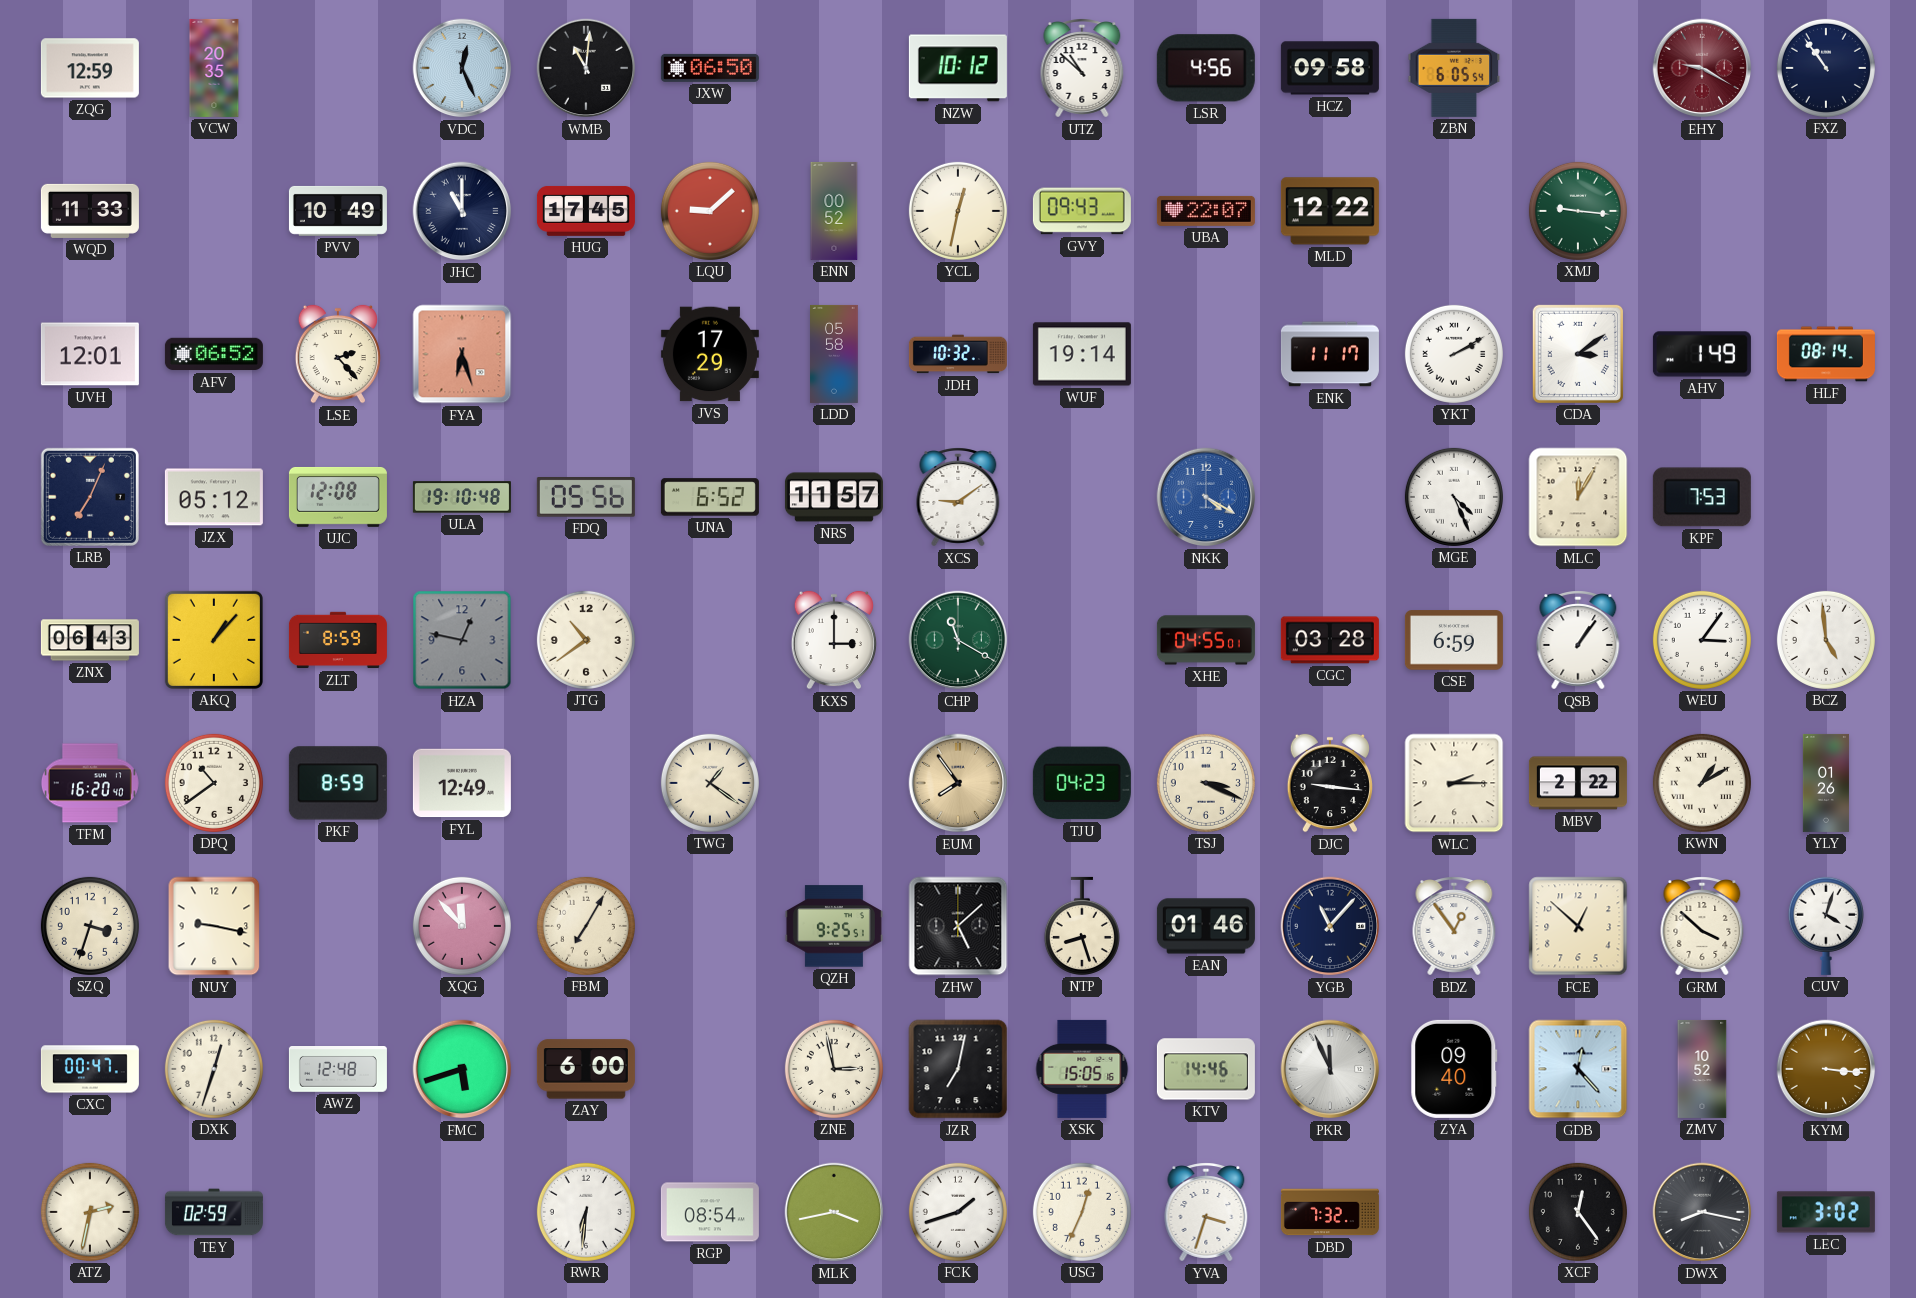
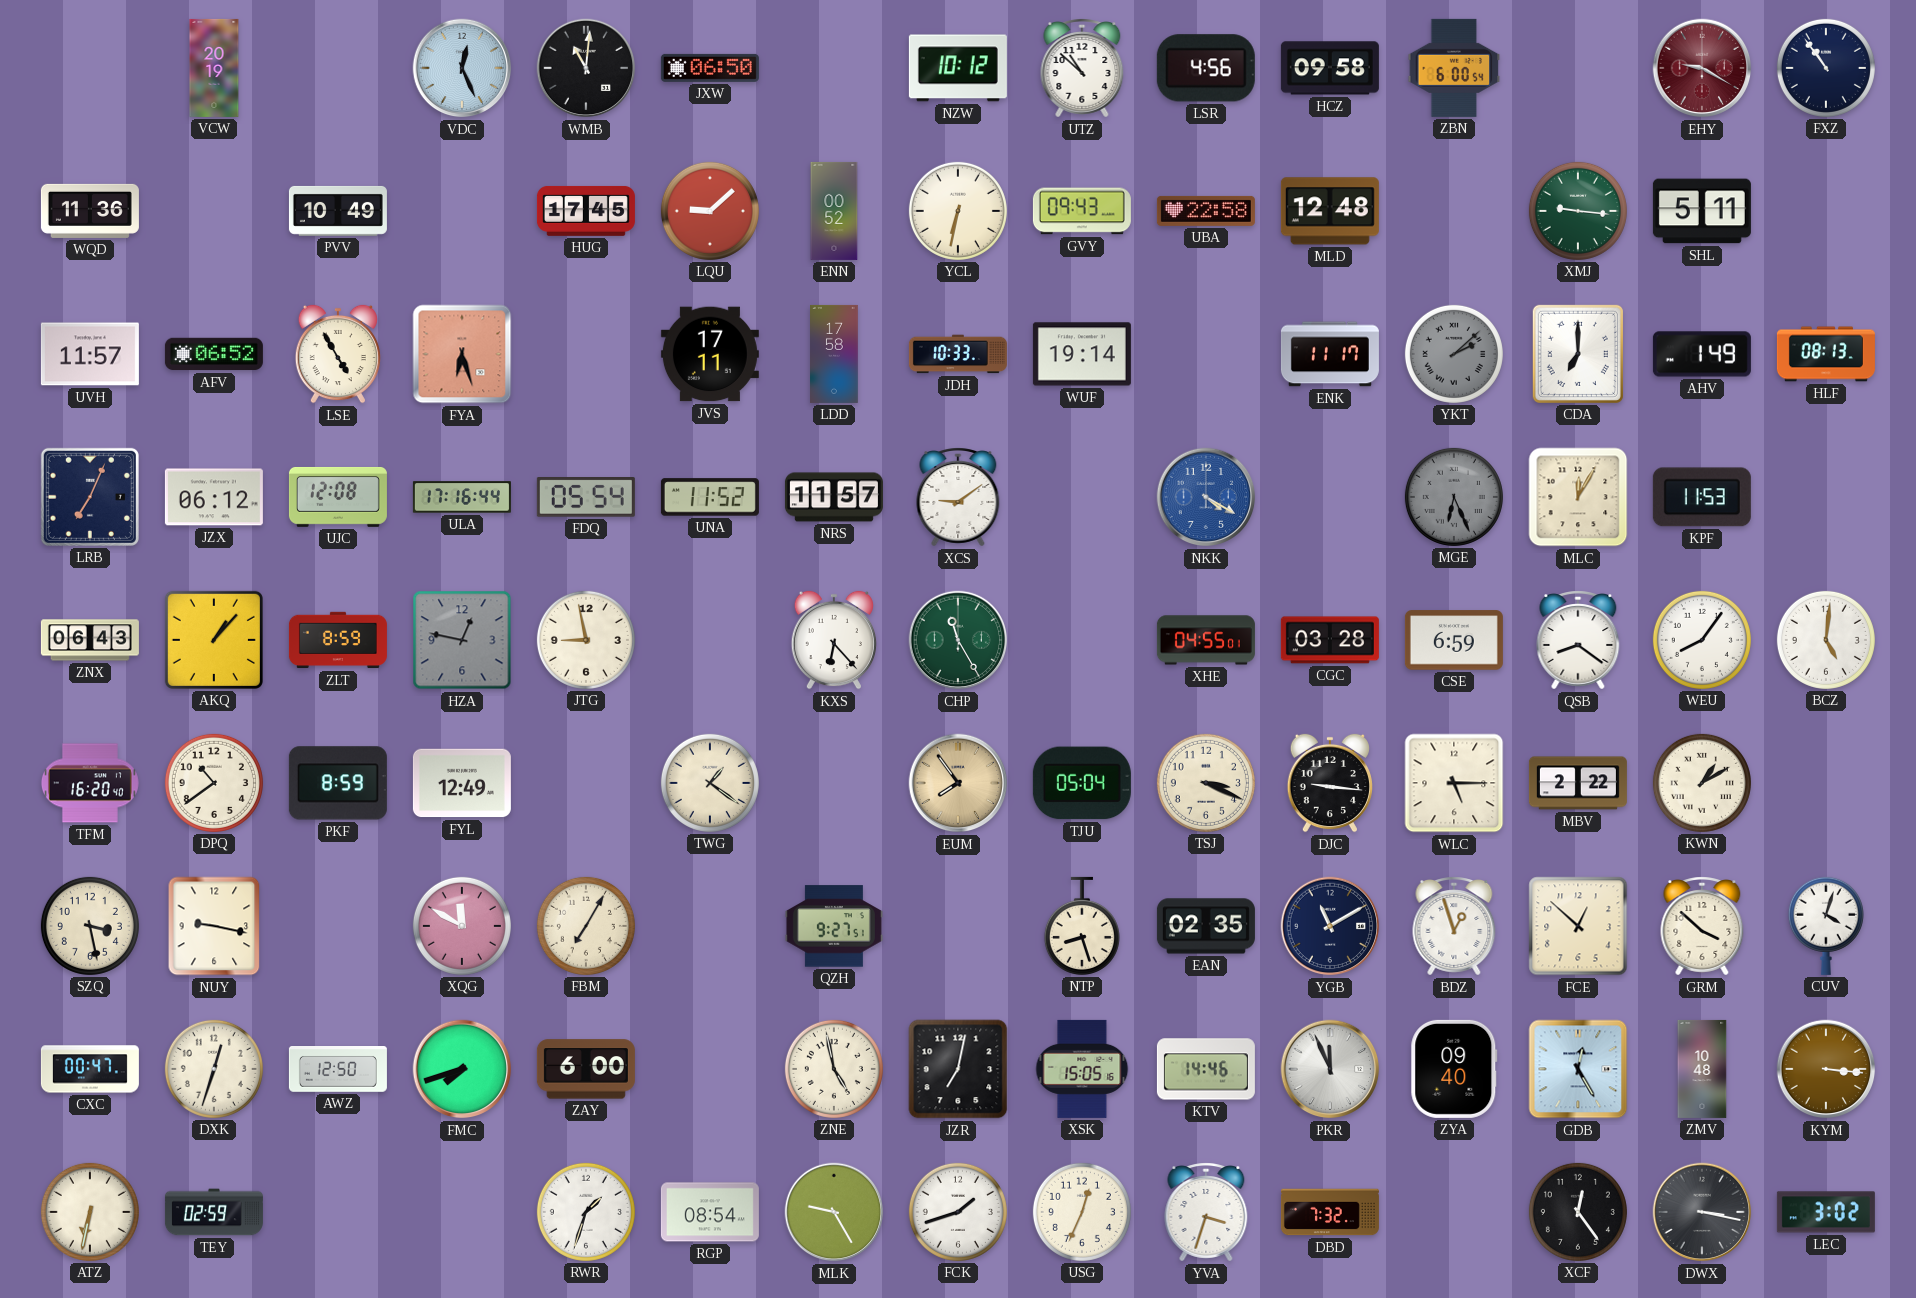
ZQG: 12:59 -> none (90, 68)
VCW: 20:35 -> 20:19 (214, 68)
ZBN: 6:05 -> 6:00 (1454, 68)
WQD: 11:33 -> 11:36 (90, 211)
JHC: 11:00 -> none (462, 211)
YCL: 12:32 -> 6:32 (958, 211)
UBA: 22:07 -> 22:58 (1206, 211)
MLD: 12:22 -> 12:48 (1330, 211)
SHL: none -> 5:11 (1702, 211)
UVH: 12:01 -> 11:57 (90, 354)
LSE: 2:23 -> 4:55 (338, 354)
JVS: 17:29 -> 17:11 (710, 354)
LDD: 05:58 -> 17:58 (834, 354)
JDH: 10:32 -> 10:33 (958, 354)
YKT: 2:10 -> 2:08 (1454, 354)
YKT dial: white -> grey (1454, 354)
CDA: 3:09 -> 7:00 (1578, 354)
HLF: 08:14 -> 08:13 (1826, 354)
JZX: 05:12 -> 06:12 (214, 497)
ULA: 19:10 -> 17:16 (462, 497)
FDQ: 05:56 -> 05:54 (586, 498)
UNA: 6:52 -> 11:52 (710, 497)
MGE: 4:26 -> 6:26 (1454, 497)
MGE dial: white -> grey (1454, 497)
KPF: 7:53 -> 11:53 (1702, 497)
JTG: 10:39 -> 8:58 (586, 640)
KXS: 3:00 -> 6:23 (834, 640)
CHP: 11:20 -> 11:25 (958, 640)
QSB: 1:06 -> 8:21 (1578, 640)
WEU: 3:06 -> 8:06 (1702, 640)
BCZ: 4:59 -> 5:01 (1826, 640)
TJU: 04:23 -> 05:04 (1082, 783)
WLC: 2:15 -> 5:15 (1454, 783)
YLY: 01:26 -> none (1826, 783)
SZQ: 3:33 -> 3:28 (90, 926)
XQG: 11:53 -> 11:50 (462, 926)
QZH: 9:25 -> 9:27 (834, 926)
ZHW: 5:08 -> none (958, 926)
EAN: 01:46 -> 02:35 (1206, 926)
YGB: 11:07 -> 11:10 (1330, 926)
BDZ: 12:54 -> 12:57 (1454, 926)
AWZ: 12:48 -> 12:50 (338, 1070)
FMC: 5:42 -> 7:42 (462, 1069)
ZNE: 2:58 -> 4:58 (834, 1069)
GDB: 12:23 -> 12:25 (1578, 1069)
ZMV: 10:52 -> 10:48 (1702, 1069)
ATZ: 2:32 -> 6:32 (90, 1212)
RWR: 6:31 -> 1:33 (586, 1212)
MLK: 3:43 -> 9:25 (834, 1212)
DWX: 8:17 -> 3:17 (1702, 1212)
